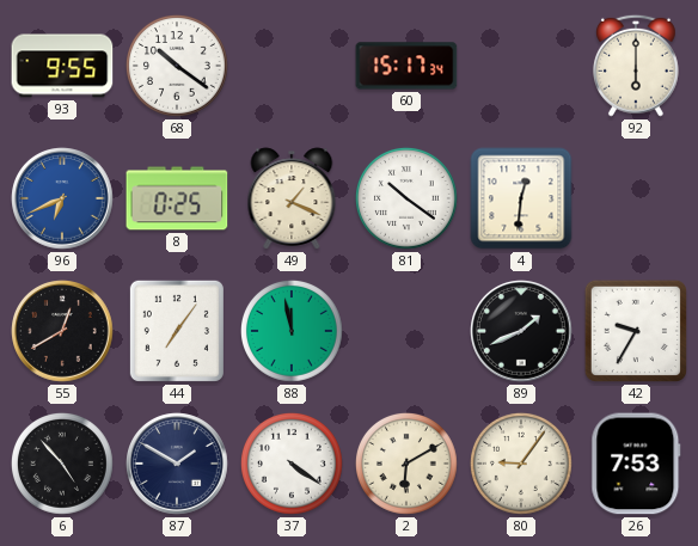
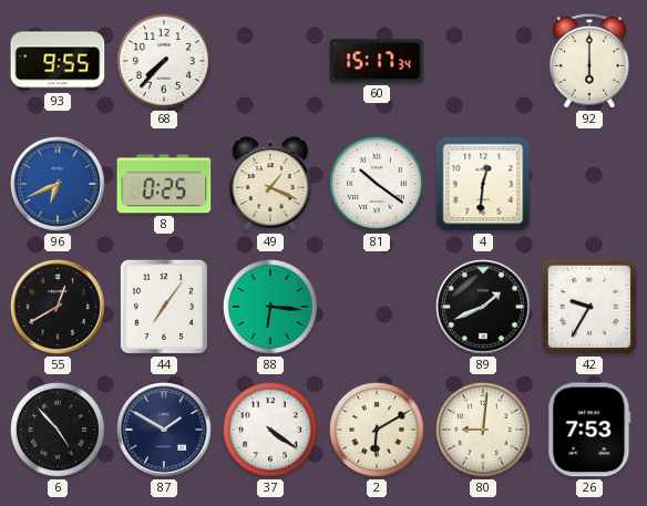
68: 10:21 -> 7:37 (164, 61)
88: 11:58 -> 6:16 (270, 307)
80: 9:06 -> 9:01 (483, 430)
